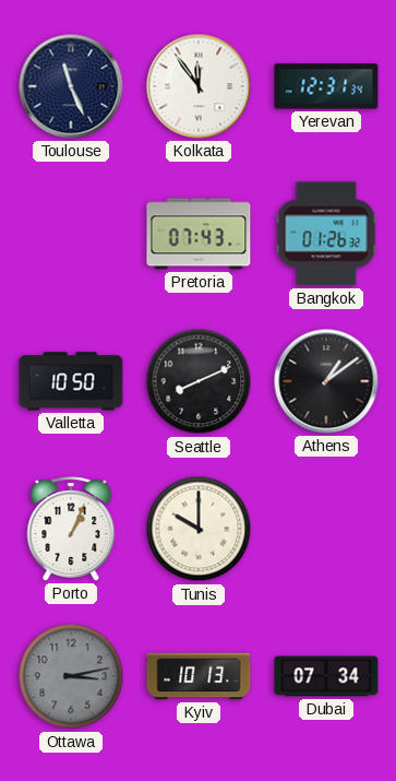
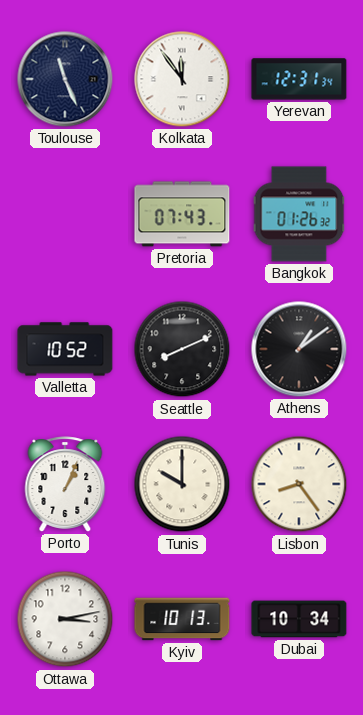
Valletta: 10:50 -> 10:52 (65, 349)
Lisbon: none -> 8:24 (299, 484)
Ottawa dial: grey -> white (65, 619)
Dubai: 07:34 -> 10:34 (299, 619)
